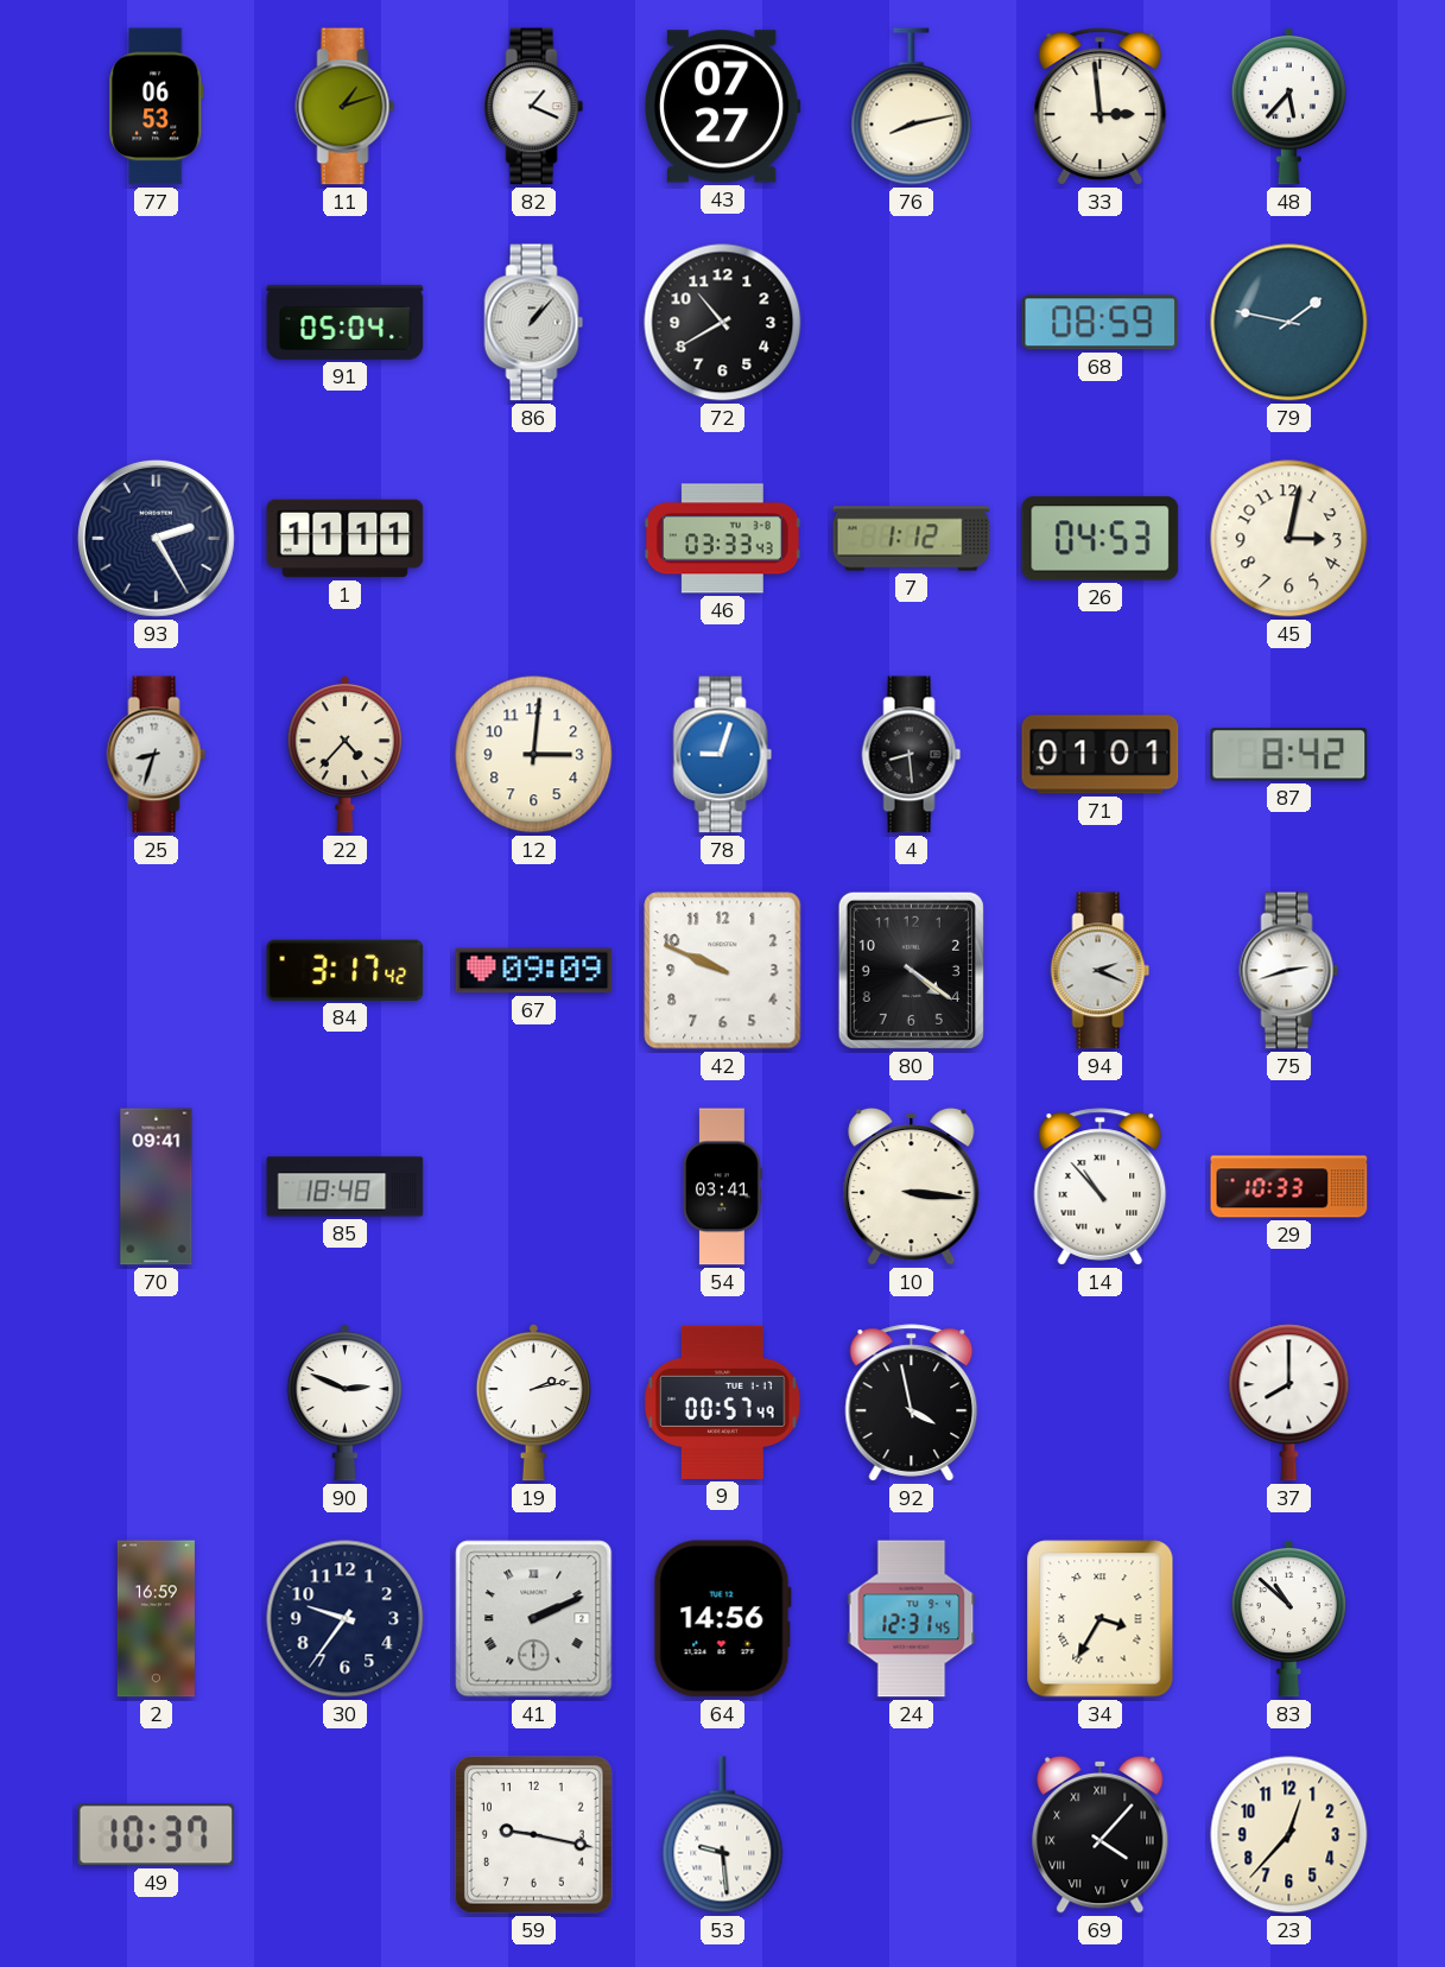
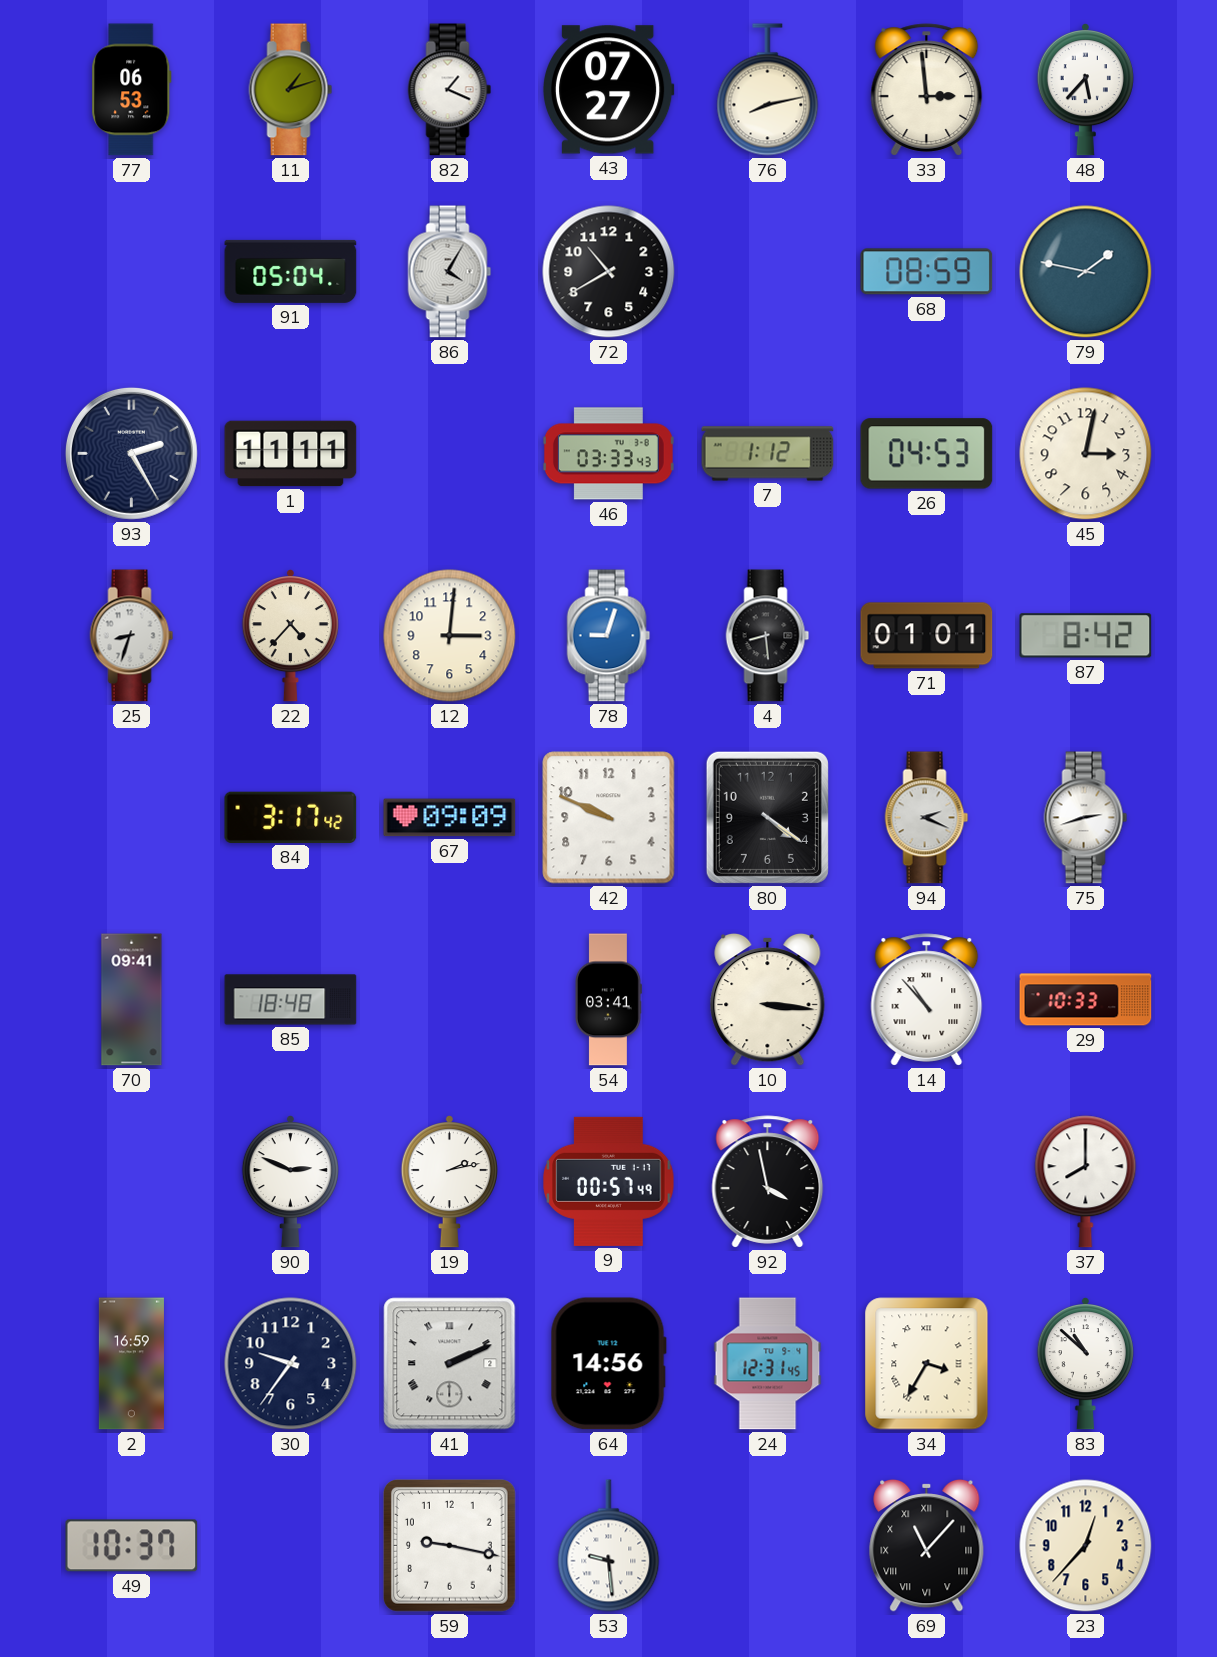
86: 1:07 -> 4:05 (450, 272)
69: 4:07 -> 11:07 (927, 1545)
